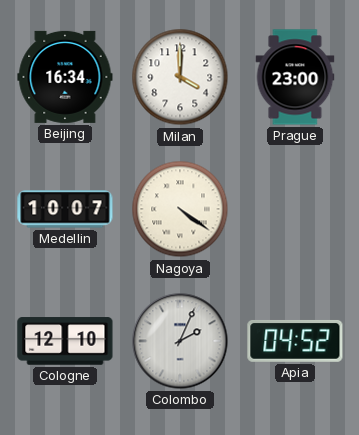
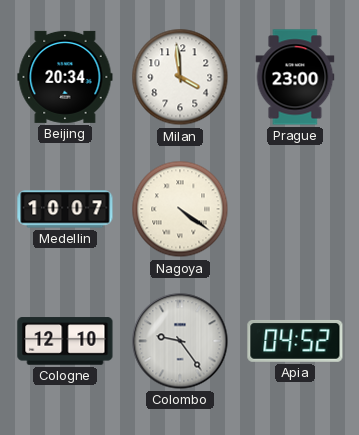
Beijing: 16:34 -> 20:34 (65, 77)
Milan: 4:00 -> 3:59 (180, 77)
Colombo: 2:04 -> 9:24 (180, 341)
